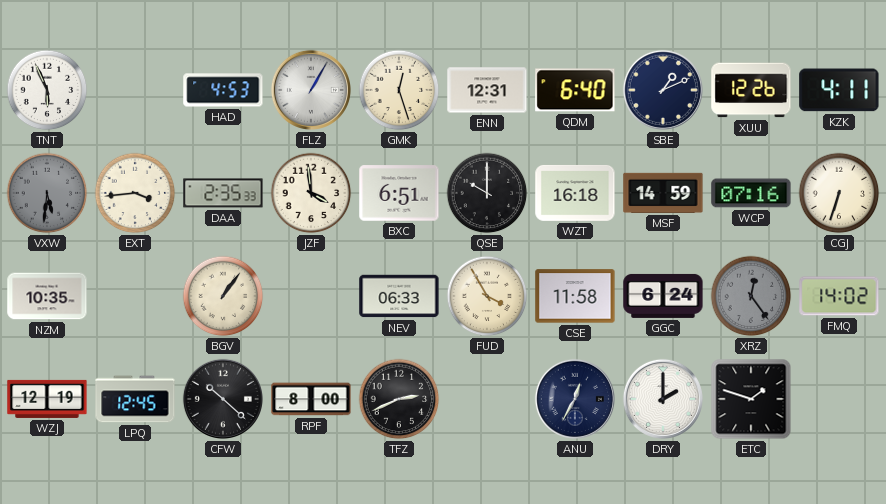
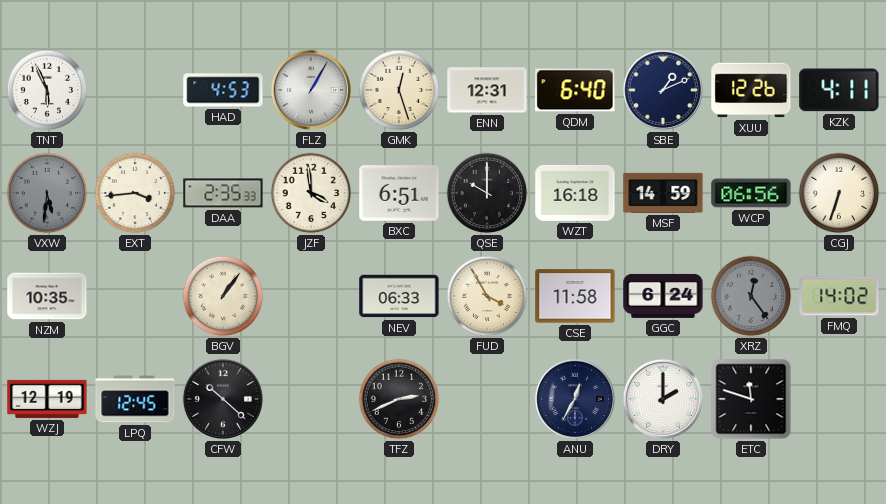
WCP: 07:16 -> 06:56 (751, 193)
RPF: 8:00 -> none (311, 399)
ETC: 1:48 -> 11:48 (751, 399)
